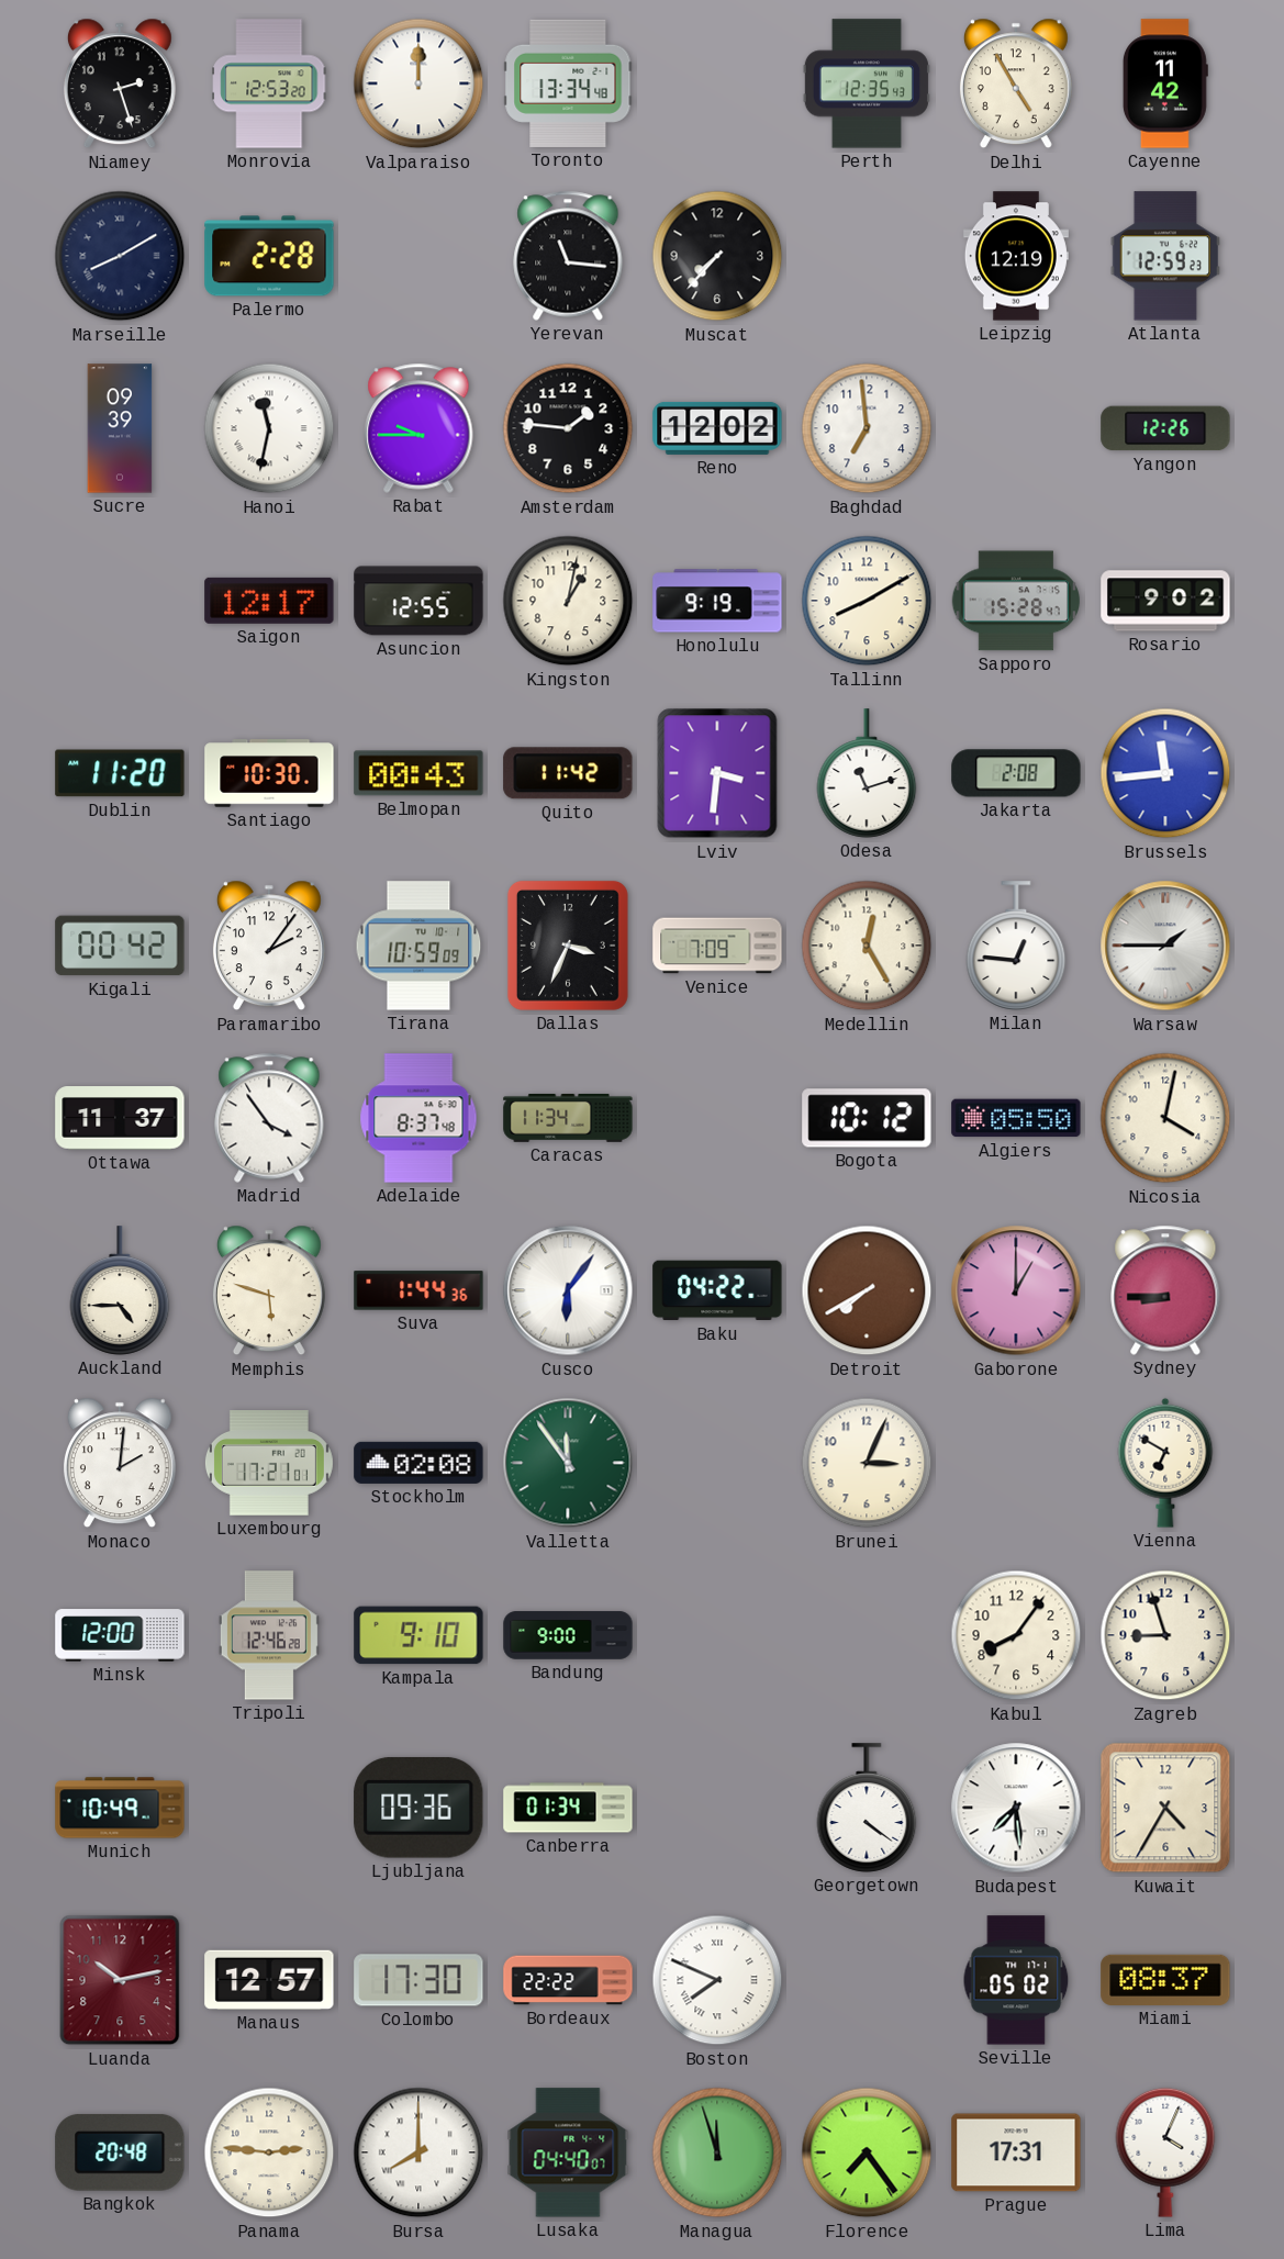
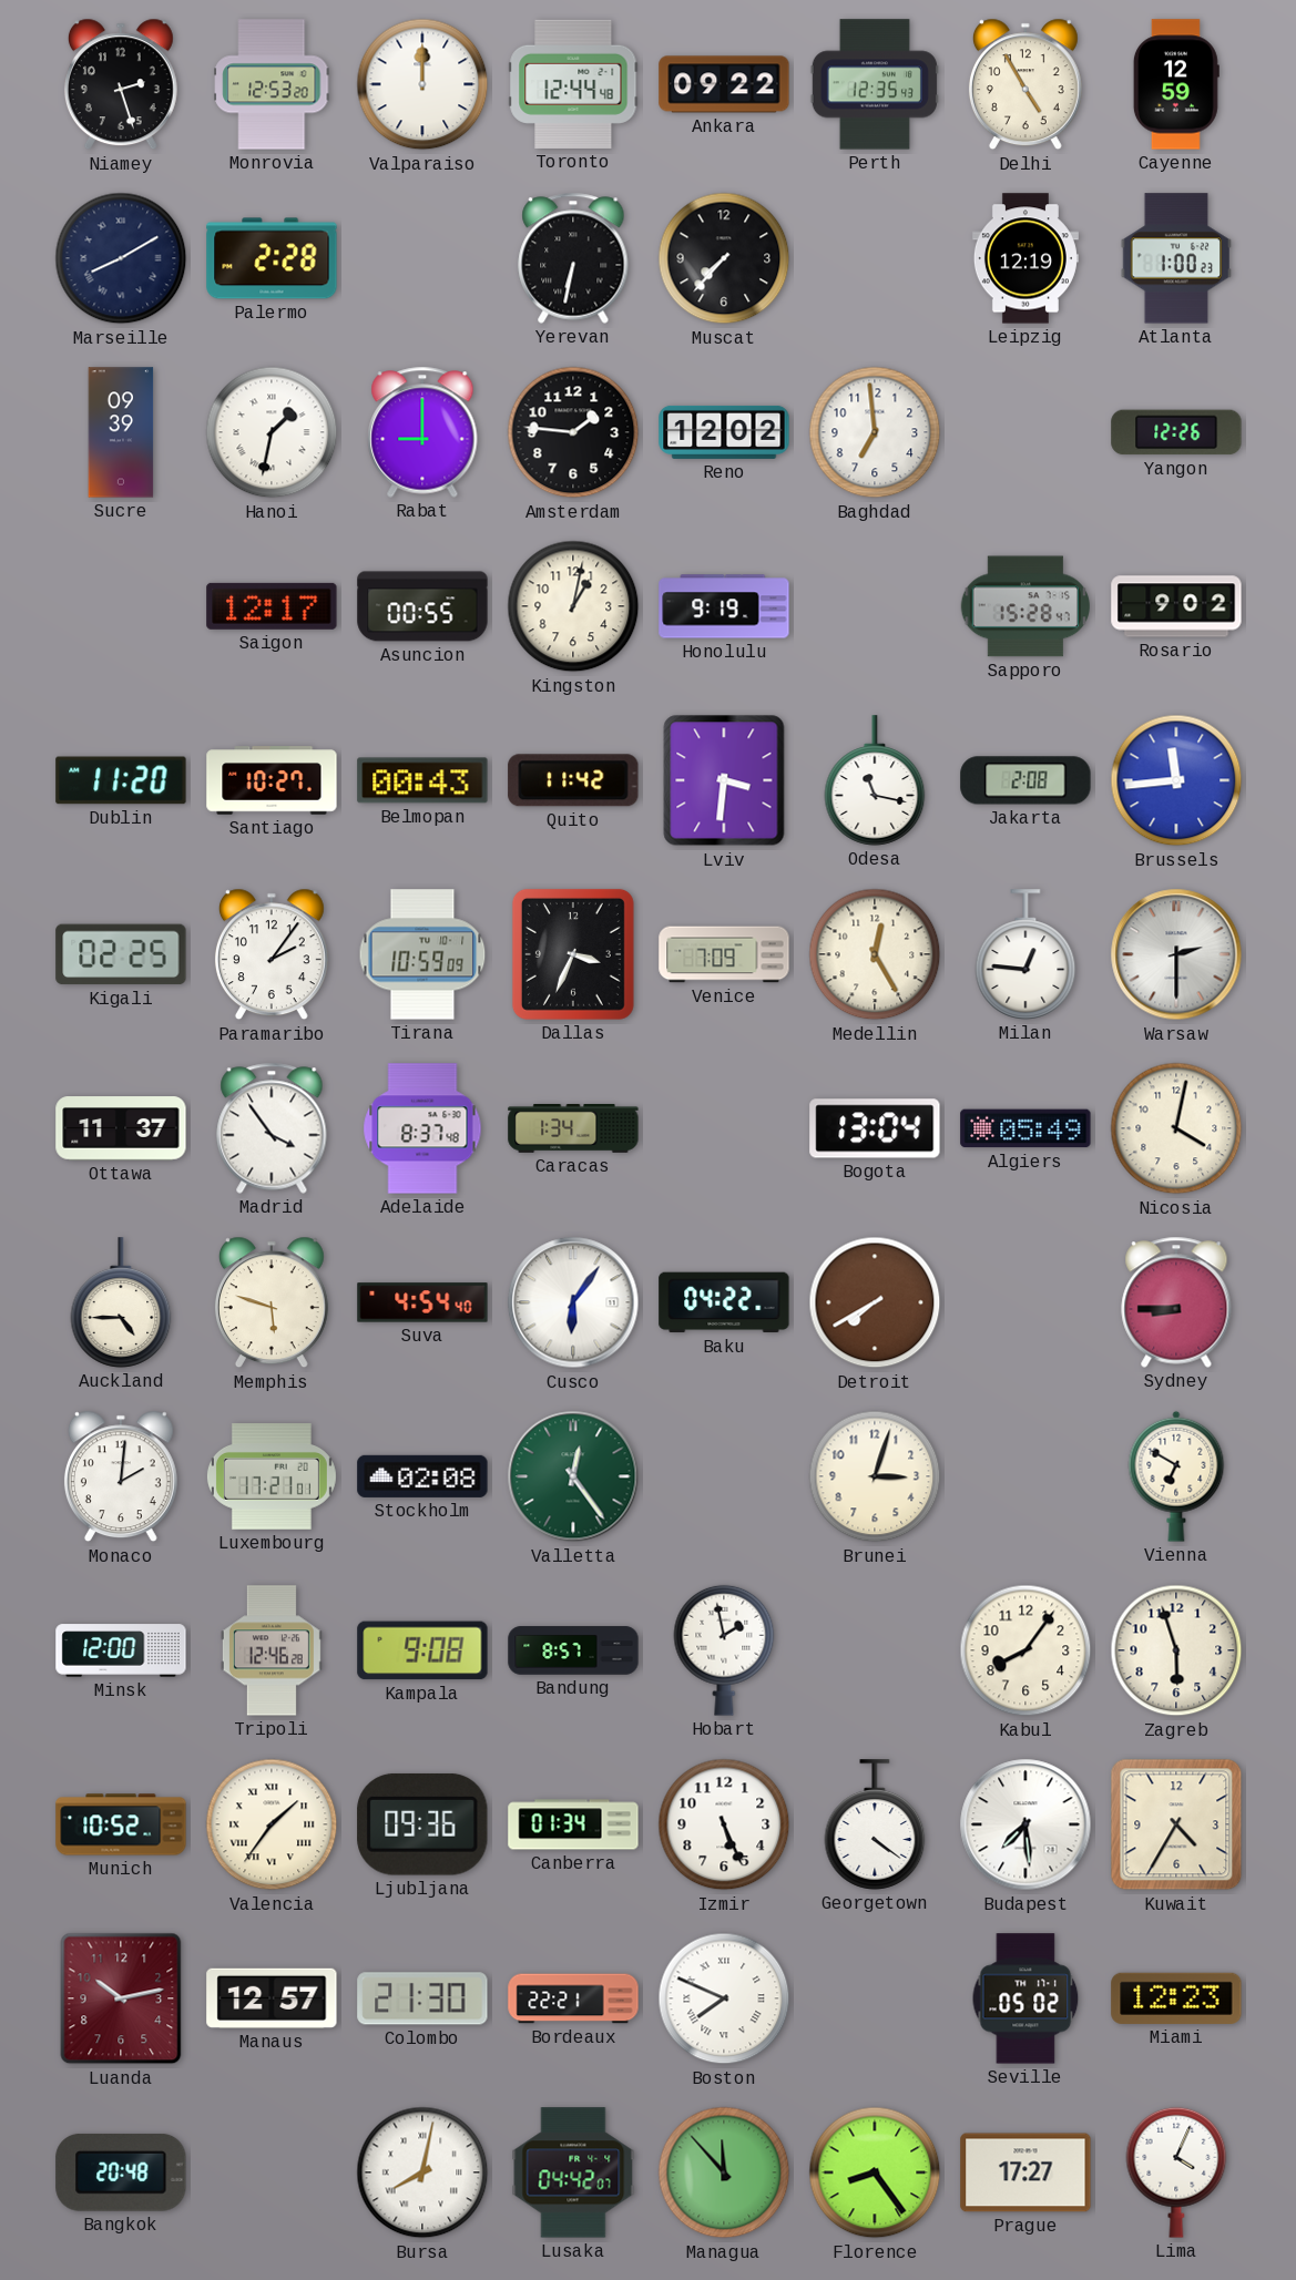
Toronto: 13:34 -> 12:44 (573, 84)
Ankara: none -> 09:22 (724, 84)
Cayenne: 11:42 -> 12:59 (1176, 84)
Yerevan: 11:16 -> 6:32 (573, 258)
Atlanta: 12:59 -> 1:00 (1176, 258)
Hanoi: 11:32 -> 1:32 (272, 432)
Rabat: 9:45 -> 9:00 (422, 432)
Asuncion: 12:55 -> 00:55 (422, 606)
Tallinn: 8:10 -> none (867, 601)
Santiago: 10:30 -> 10:27 (272, 780)
Odesa: 11:12 -> 11:17 (875, 780)
Kigali: 00:42 -> 02:25 (121, 954)
Warsaw: 1:45 -> 2:30 (1176, 954)
Caracas: 11:34 -> 1:34 (573, 1128)
Bogota: 10:12 -> 13:04 (875, 1128)
Algiers: 05:50 -> 05:49 (1025, 1128)
Suva: 1:44 -> 4:54 (422, 1302)
Gaborone: 1:00 -> none (1016, 1290)
Valletta: 11:54 -> 12:24 (573, 1476)
Brunei: 3:04 -> 3:03 (875, 1476)
Kampala: 9:10 -> 9:08 (422, 1650)
Bandung: 9:00 -> 8:57 (573, 1650)
Hobart: none -> 1:58 (724, 1650)
Zagreb: 8:57 -> 5:57 (1176, 1650)
Munich: 10:49 -> 10:52 (121, 1824)
Valencia: none -> 1:36 (272, 1824)
Izmir: none -> 5:26 (724, 1824)
Colombo: 17:30 -> 21:30 (422, 1998)
Bordeaux: 22:22 -> 22:21 (573, 1998)
Miami: 08:37 -> 12:23 (1176, 1998)
Panama: 2:46 -> none (269, 2152)
Bursa: 8:00 -> 8:02 (422, 2172)
Lusaka: 04:40 -> 04:42 (573, 2172)
Managua: 11:57 -> 11:53 (724, 2172)
Florence: 7:24 -> 8:24 (875, 2172)
Prague: 17:31 -> 17:27 (1025, 2172)
